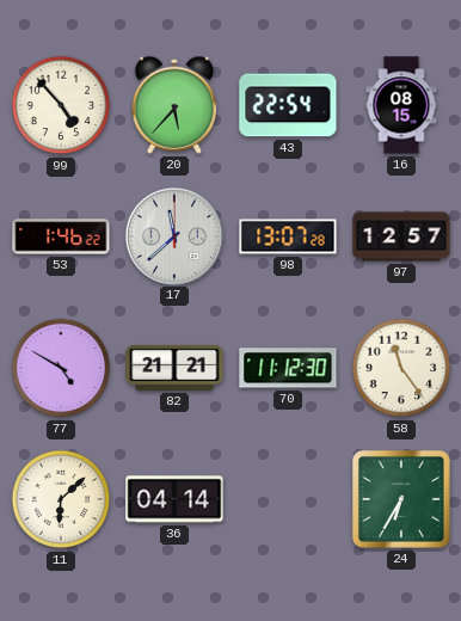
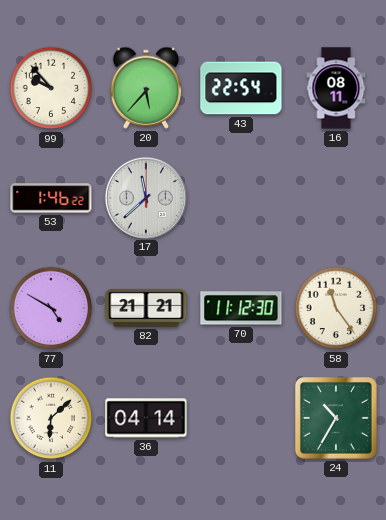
99: 4:53 -> 9:53 (51, 88)
16: 08:15 -> 08:11 (336, 88)
98: 13:07 -> none (288, 236)
97: 12:57 -> none (401, 236)
24: 6:35 -> 10:35 (336, 418)
